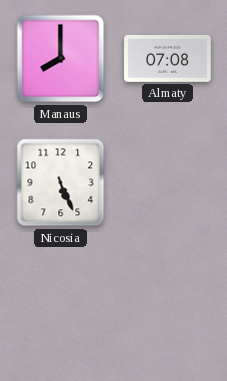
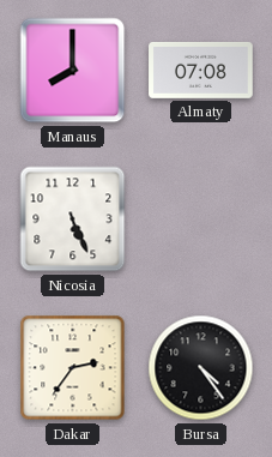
Dakar: none -> 2:36 (73, 368)
Bursa: none -> 4:24 (201, 368)
